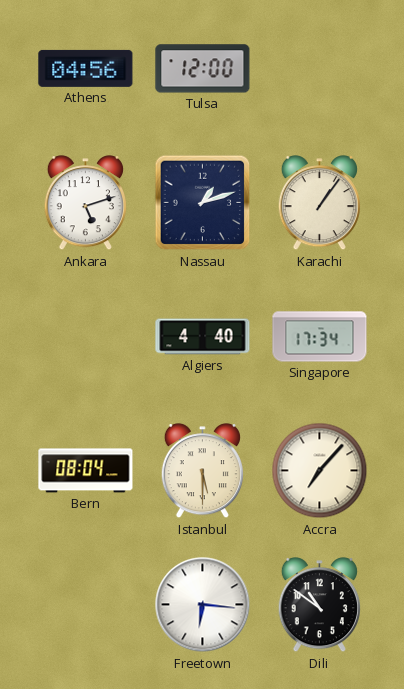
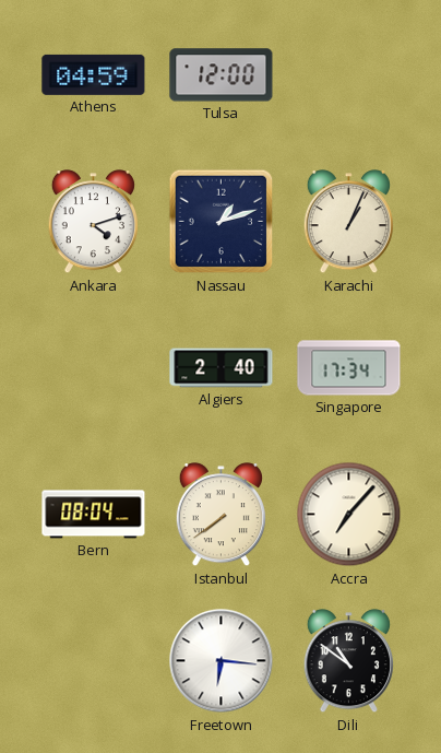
Athens: 04:56 -> 04:59 (94, 74)
Ankara: 5:12 -> 4:12 (93, 222)
Karachi: 1:06 -> 1:04 (348, 222)
Algiers: 4:40 -> 2:40 (222, 368)
Istanbul: 5:30 -> 7:39 (221, 515)
